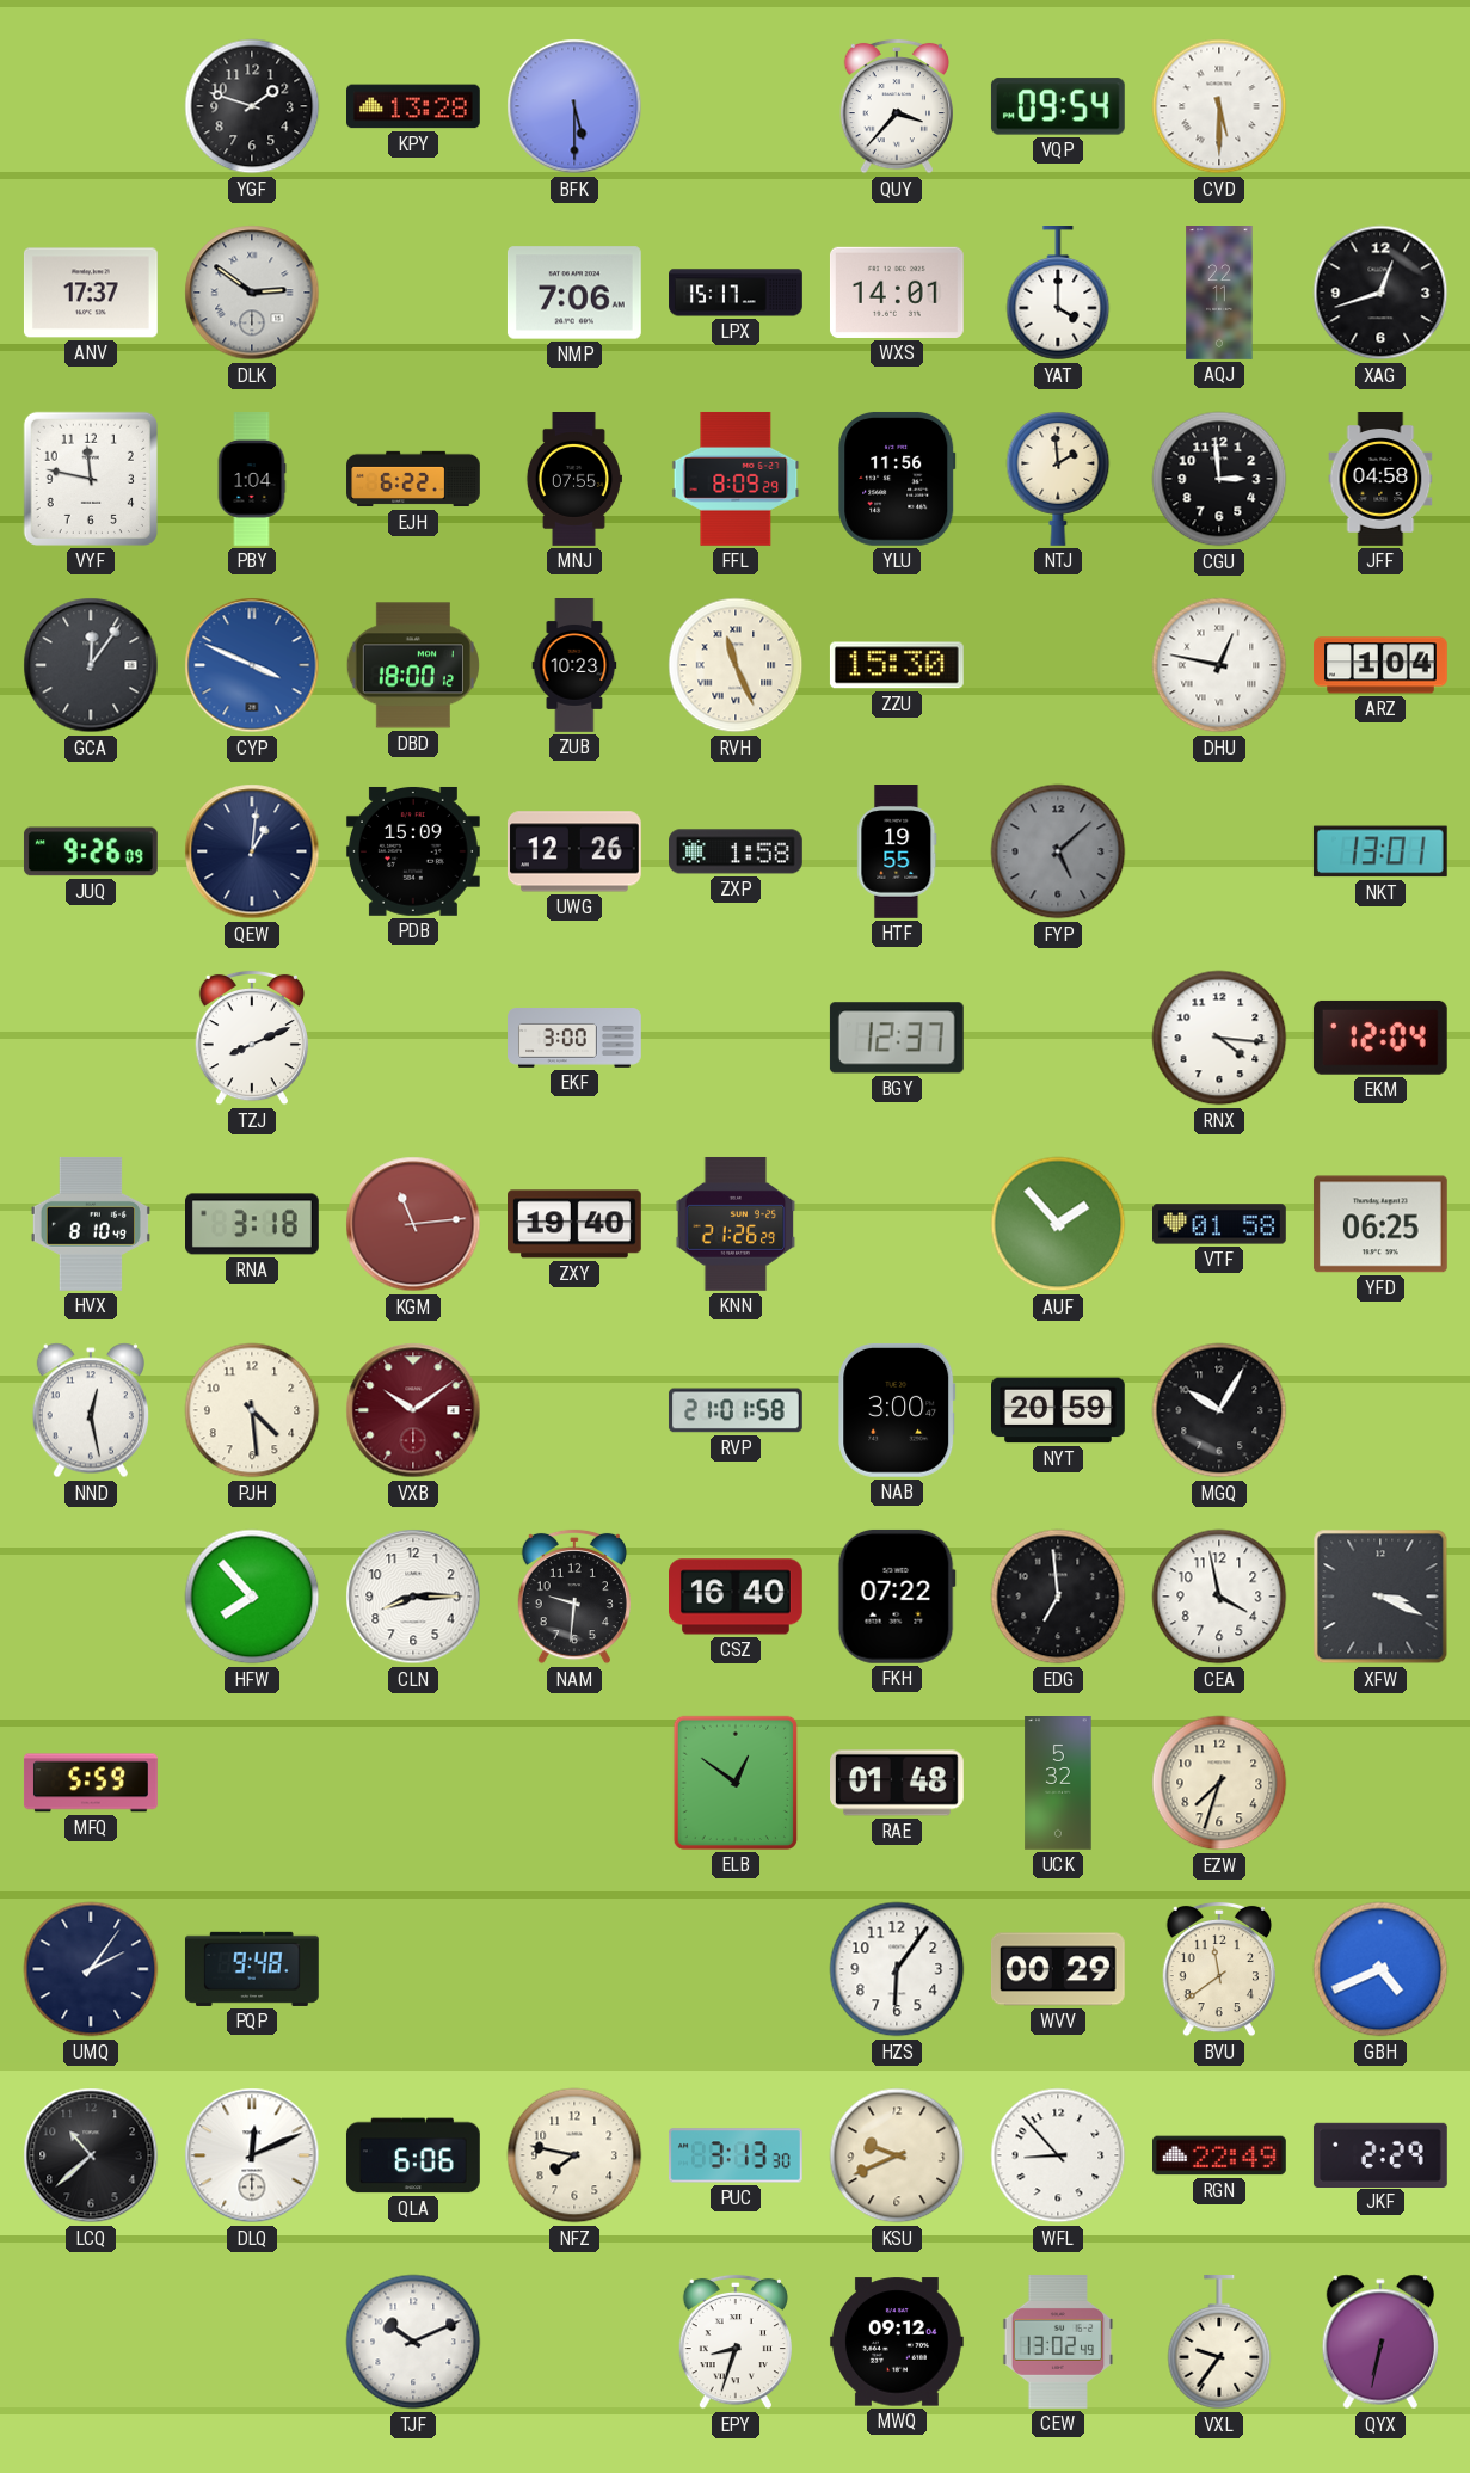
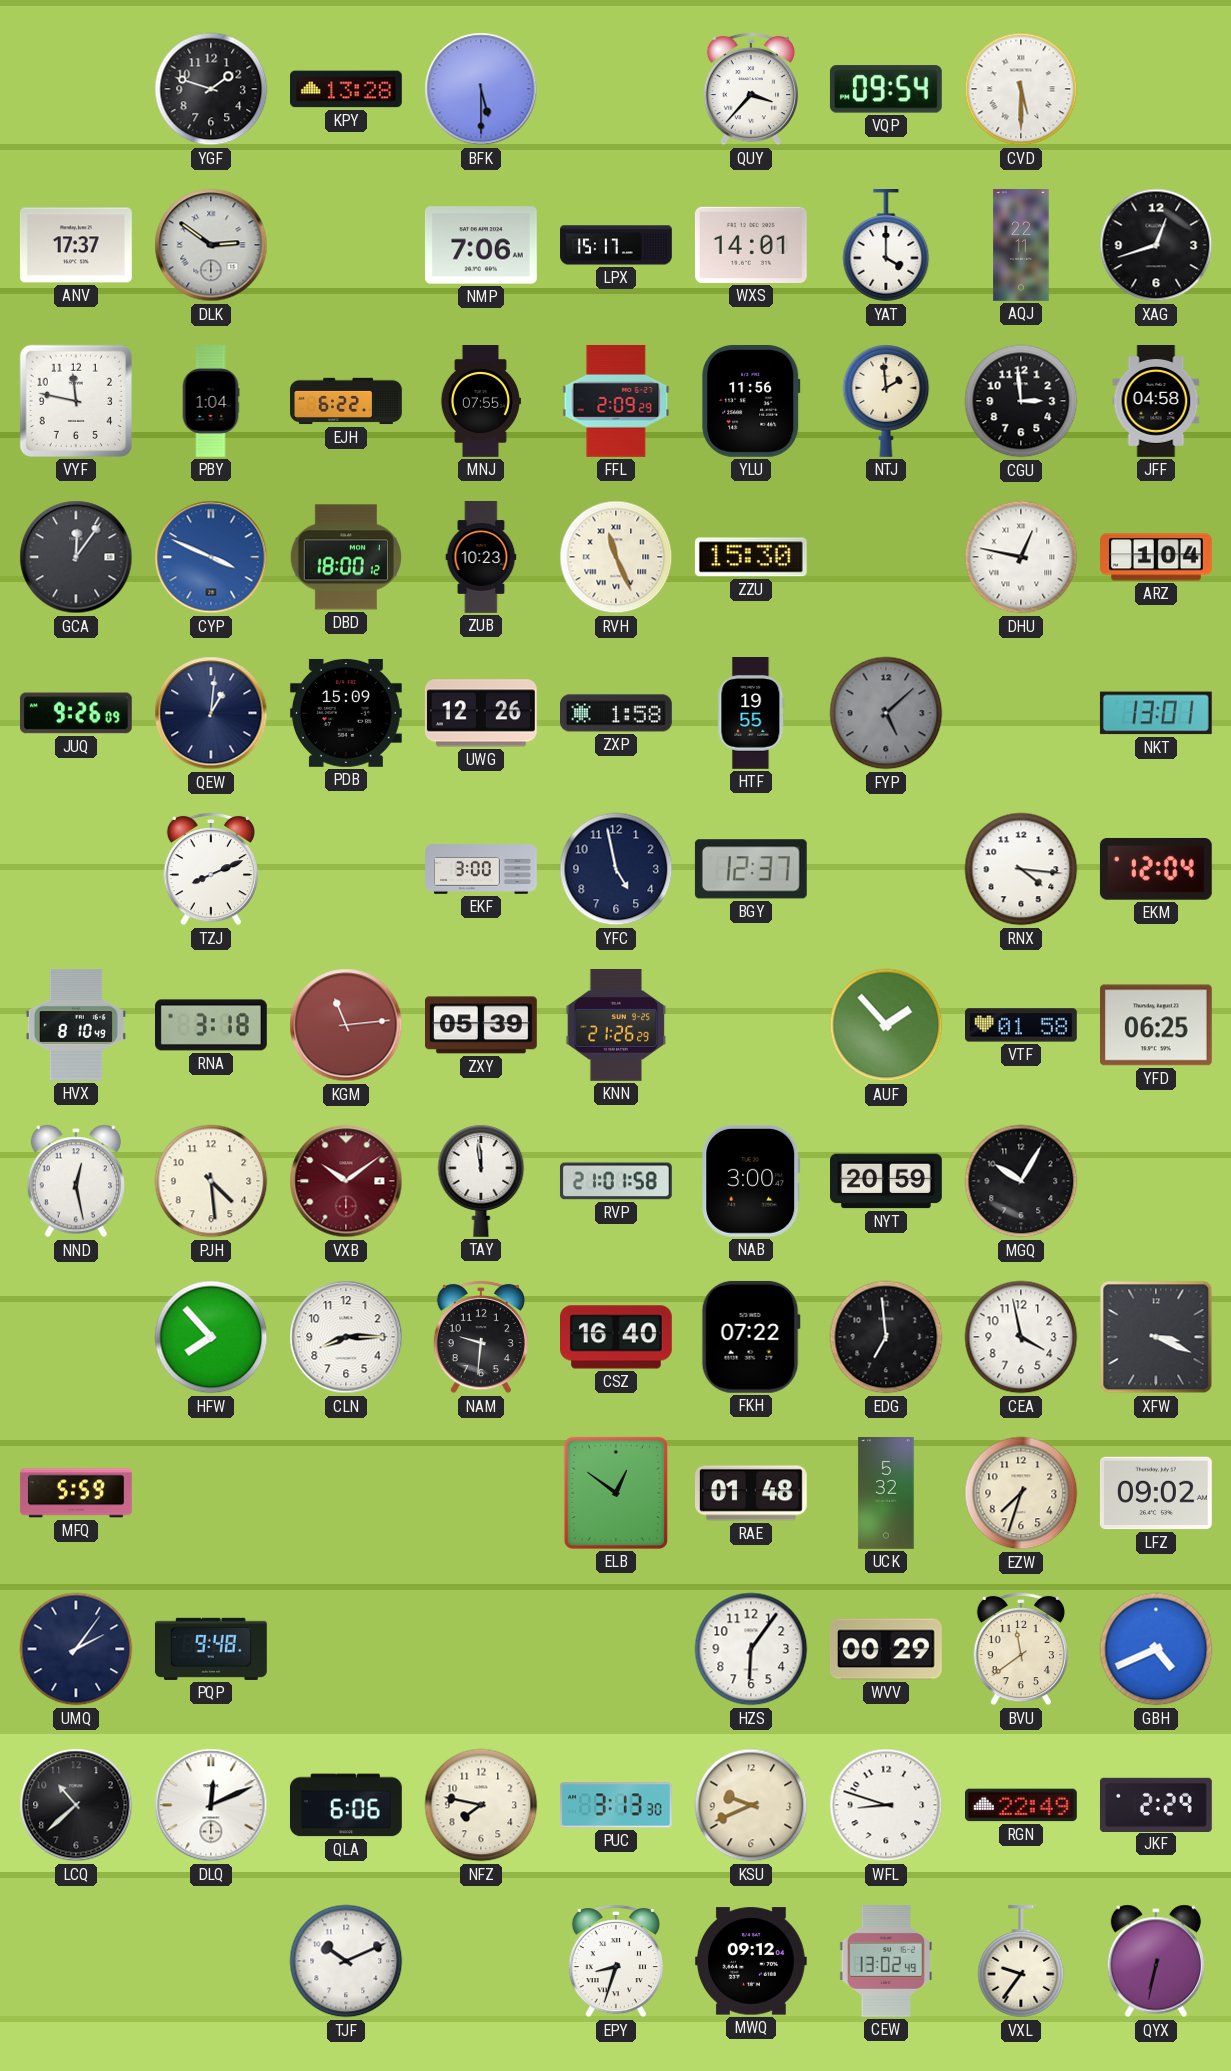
FFL: 8:09 -> 2:09 (616, 401)
YFC: none -> 4:58 (616, 869)
ZXY: 19:40 -> 05:39 (482, 1025)
TAY: none -> 11:59 (481, 1181)
LFZ: none -> 09:02 (1156, 1493)
WFL: 8:53 -> 8:48 (886, 1805)
